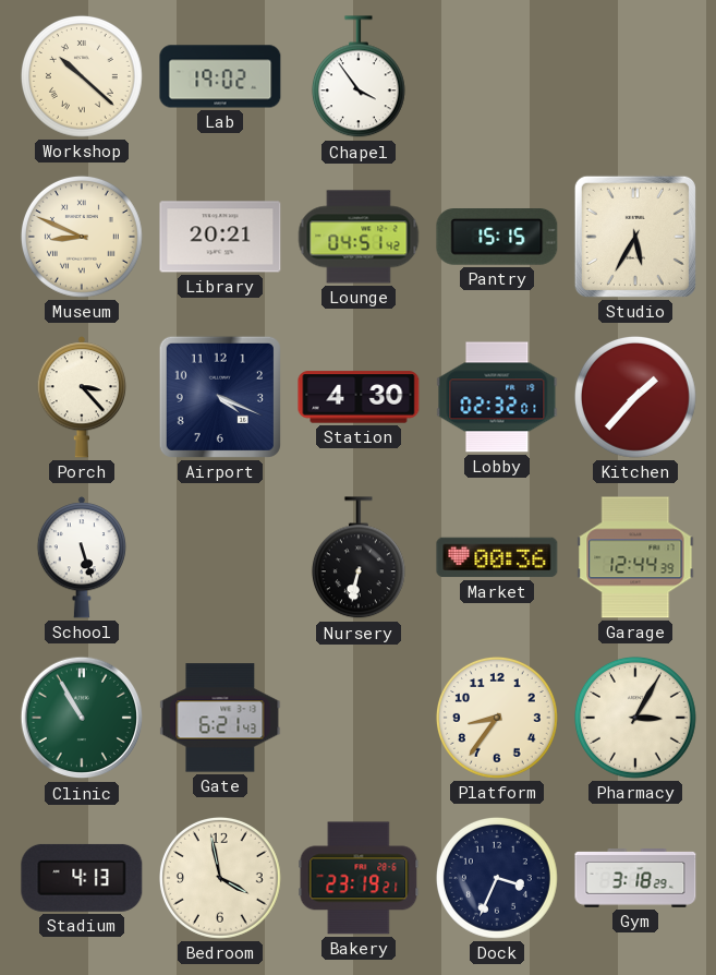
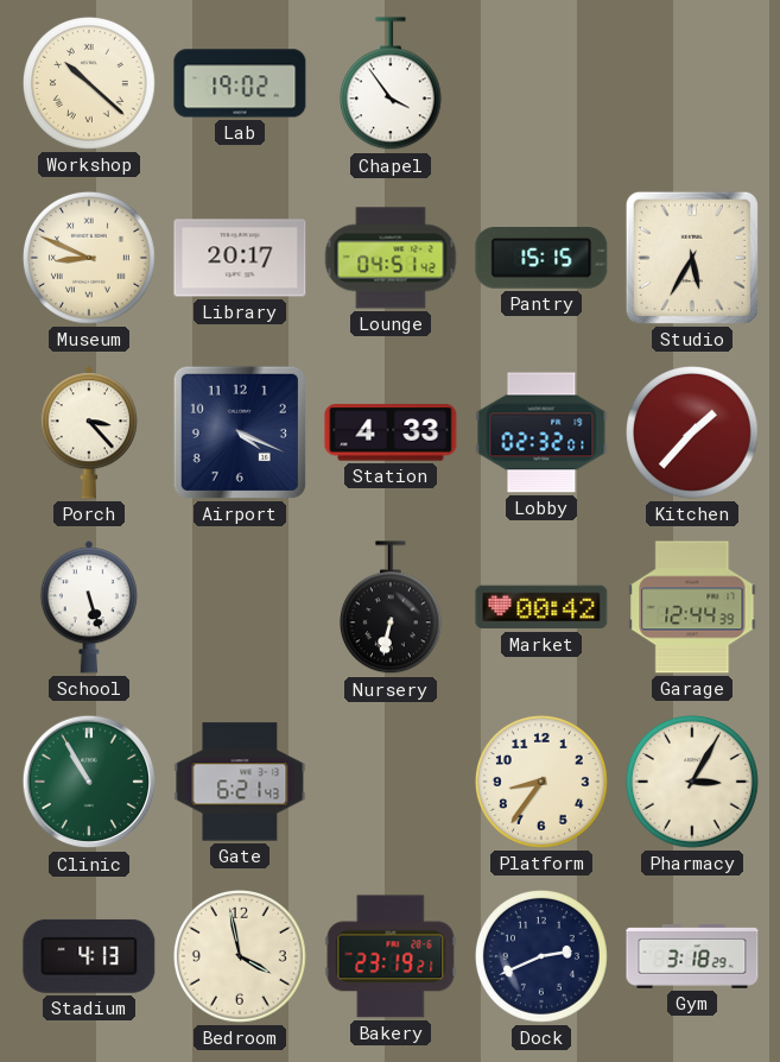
Library: 20:21 -> 20:17 (240, 258)
Station: 4:30 -> 4:33 (391, 432)
Market: 00:36 -> 00:42 (541, 607)
Dock: 3:34 -> 2:41 (541, 956)
